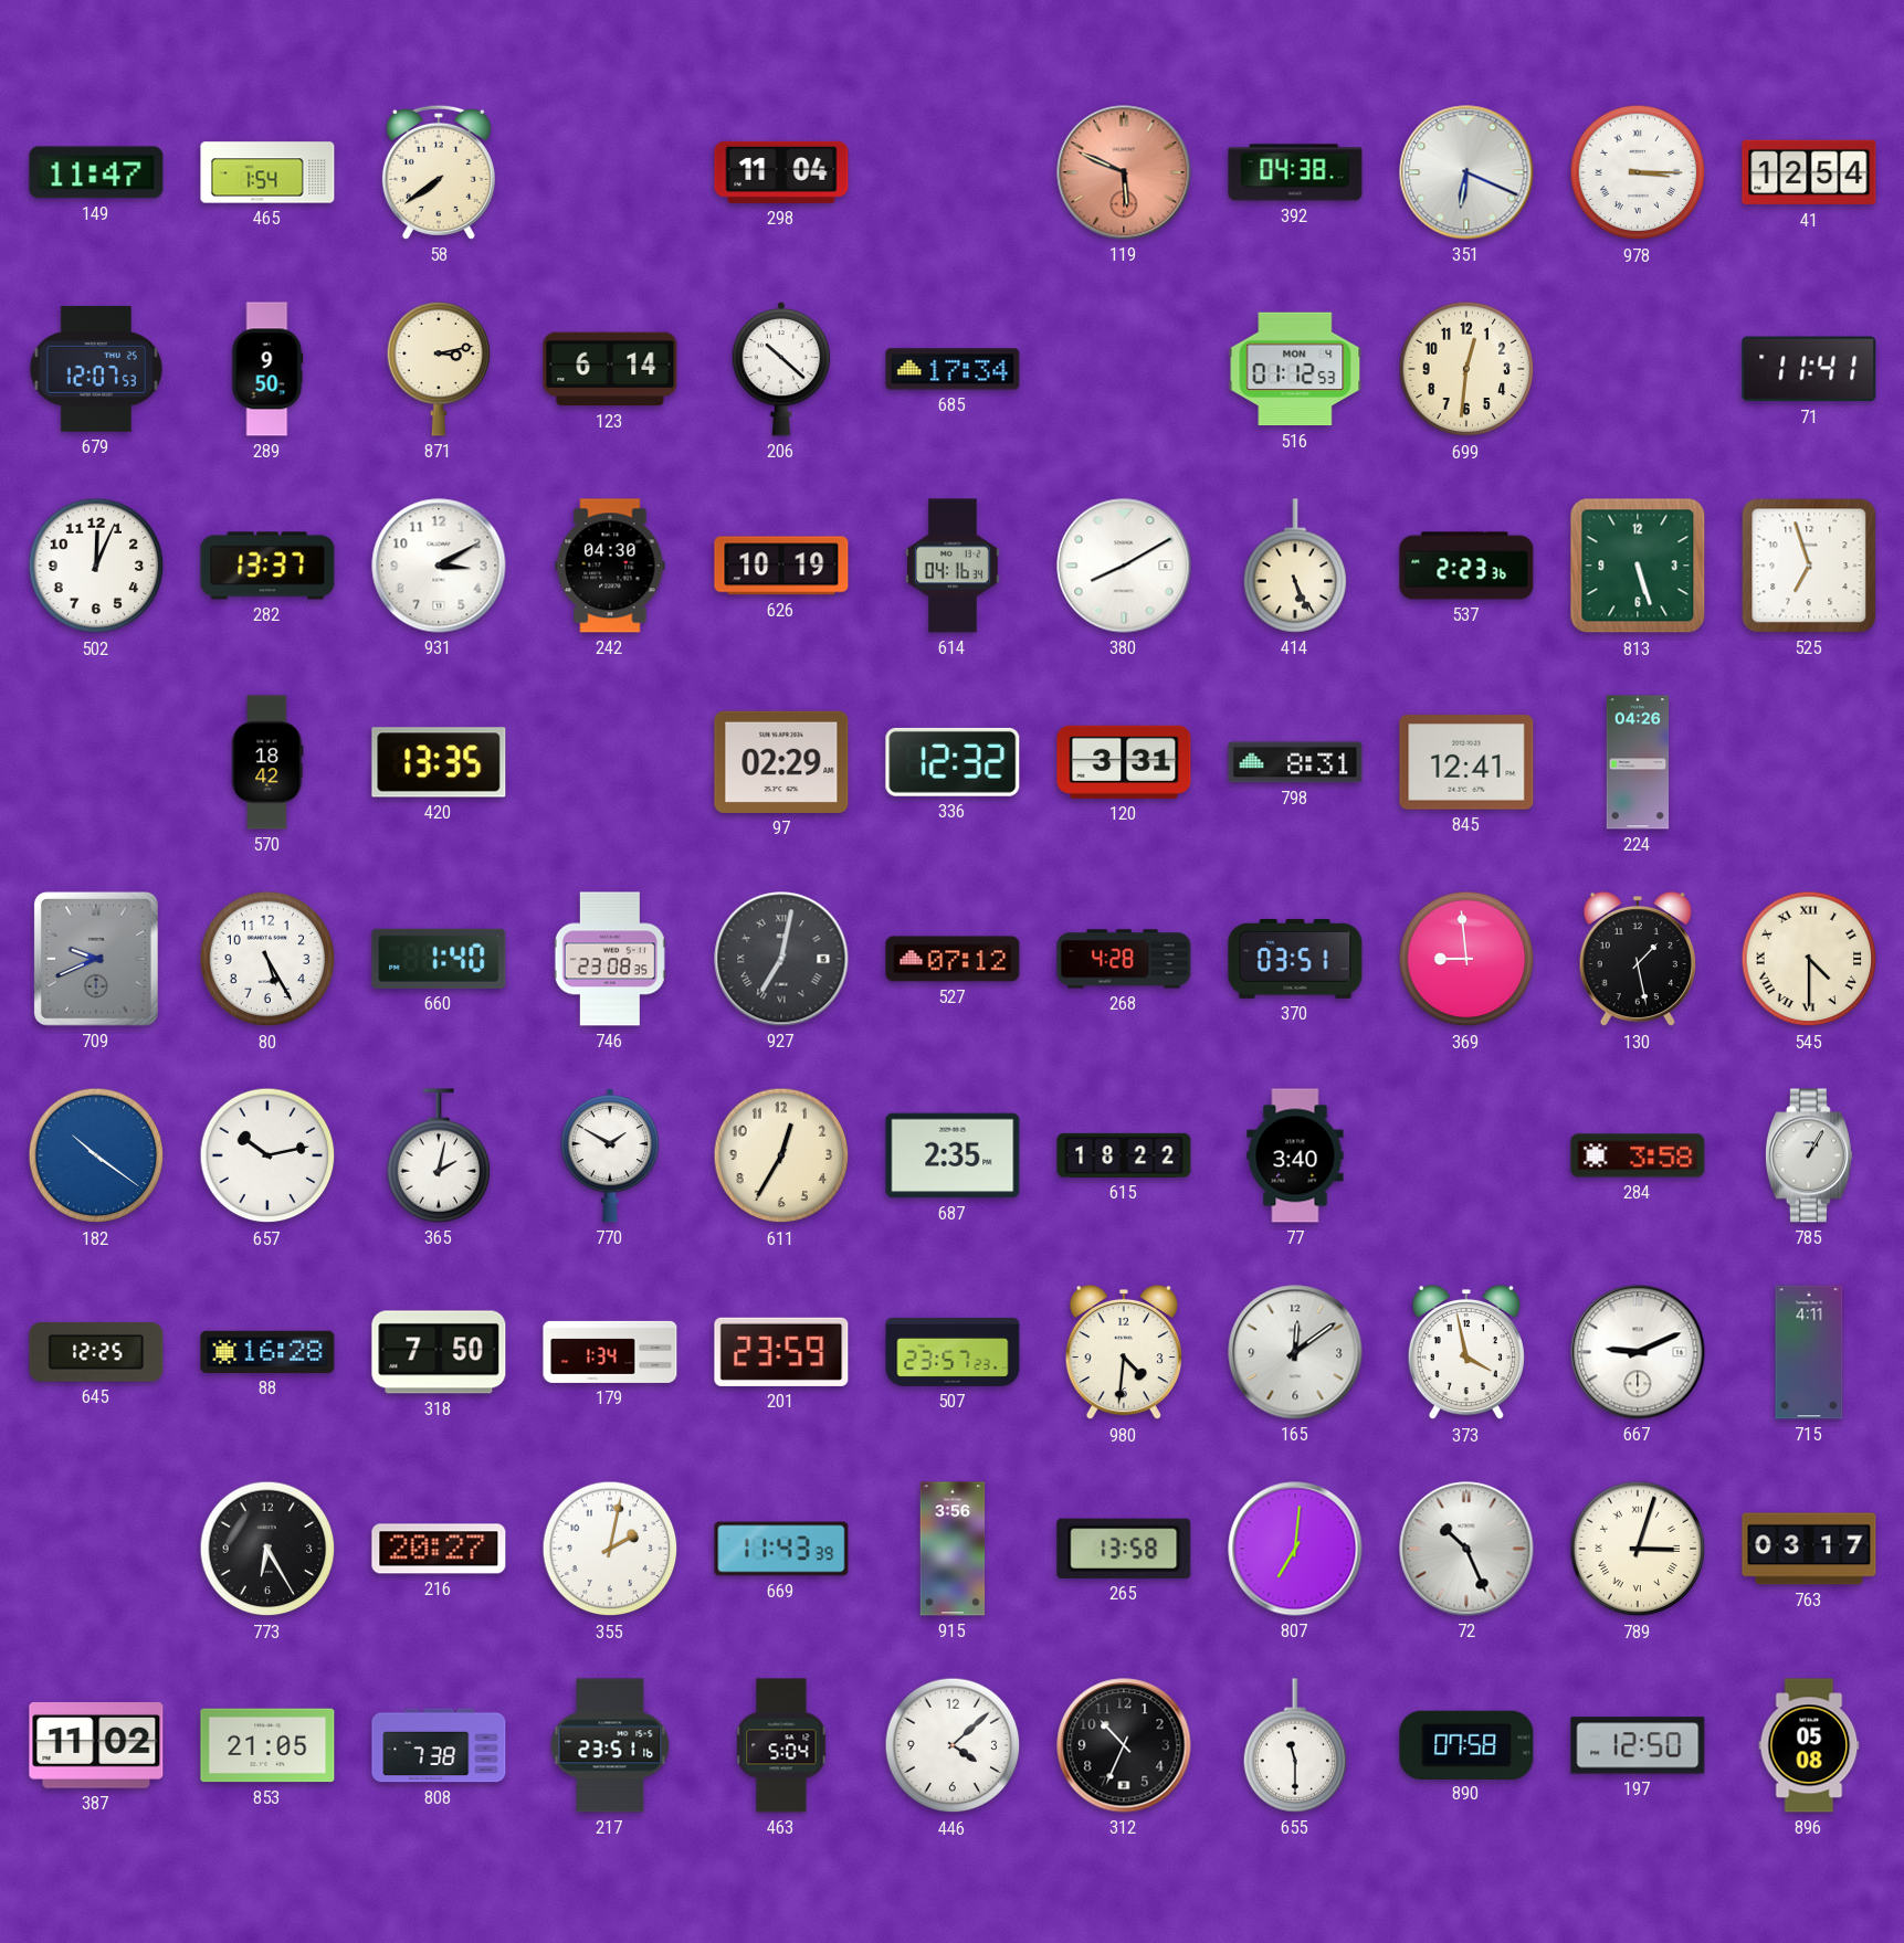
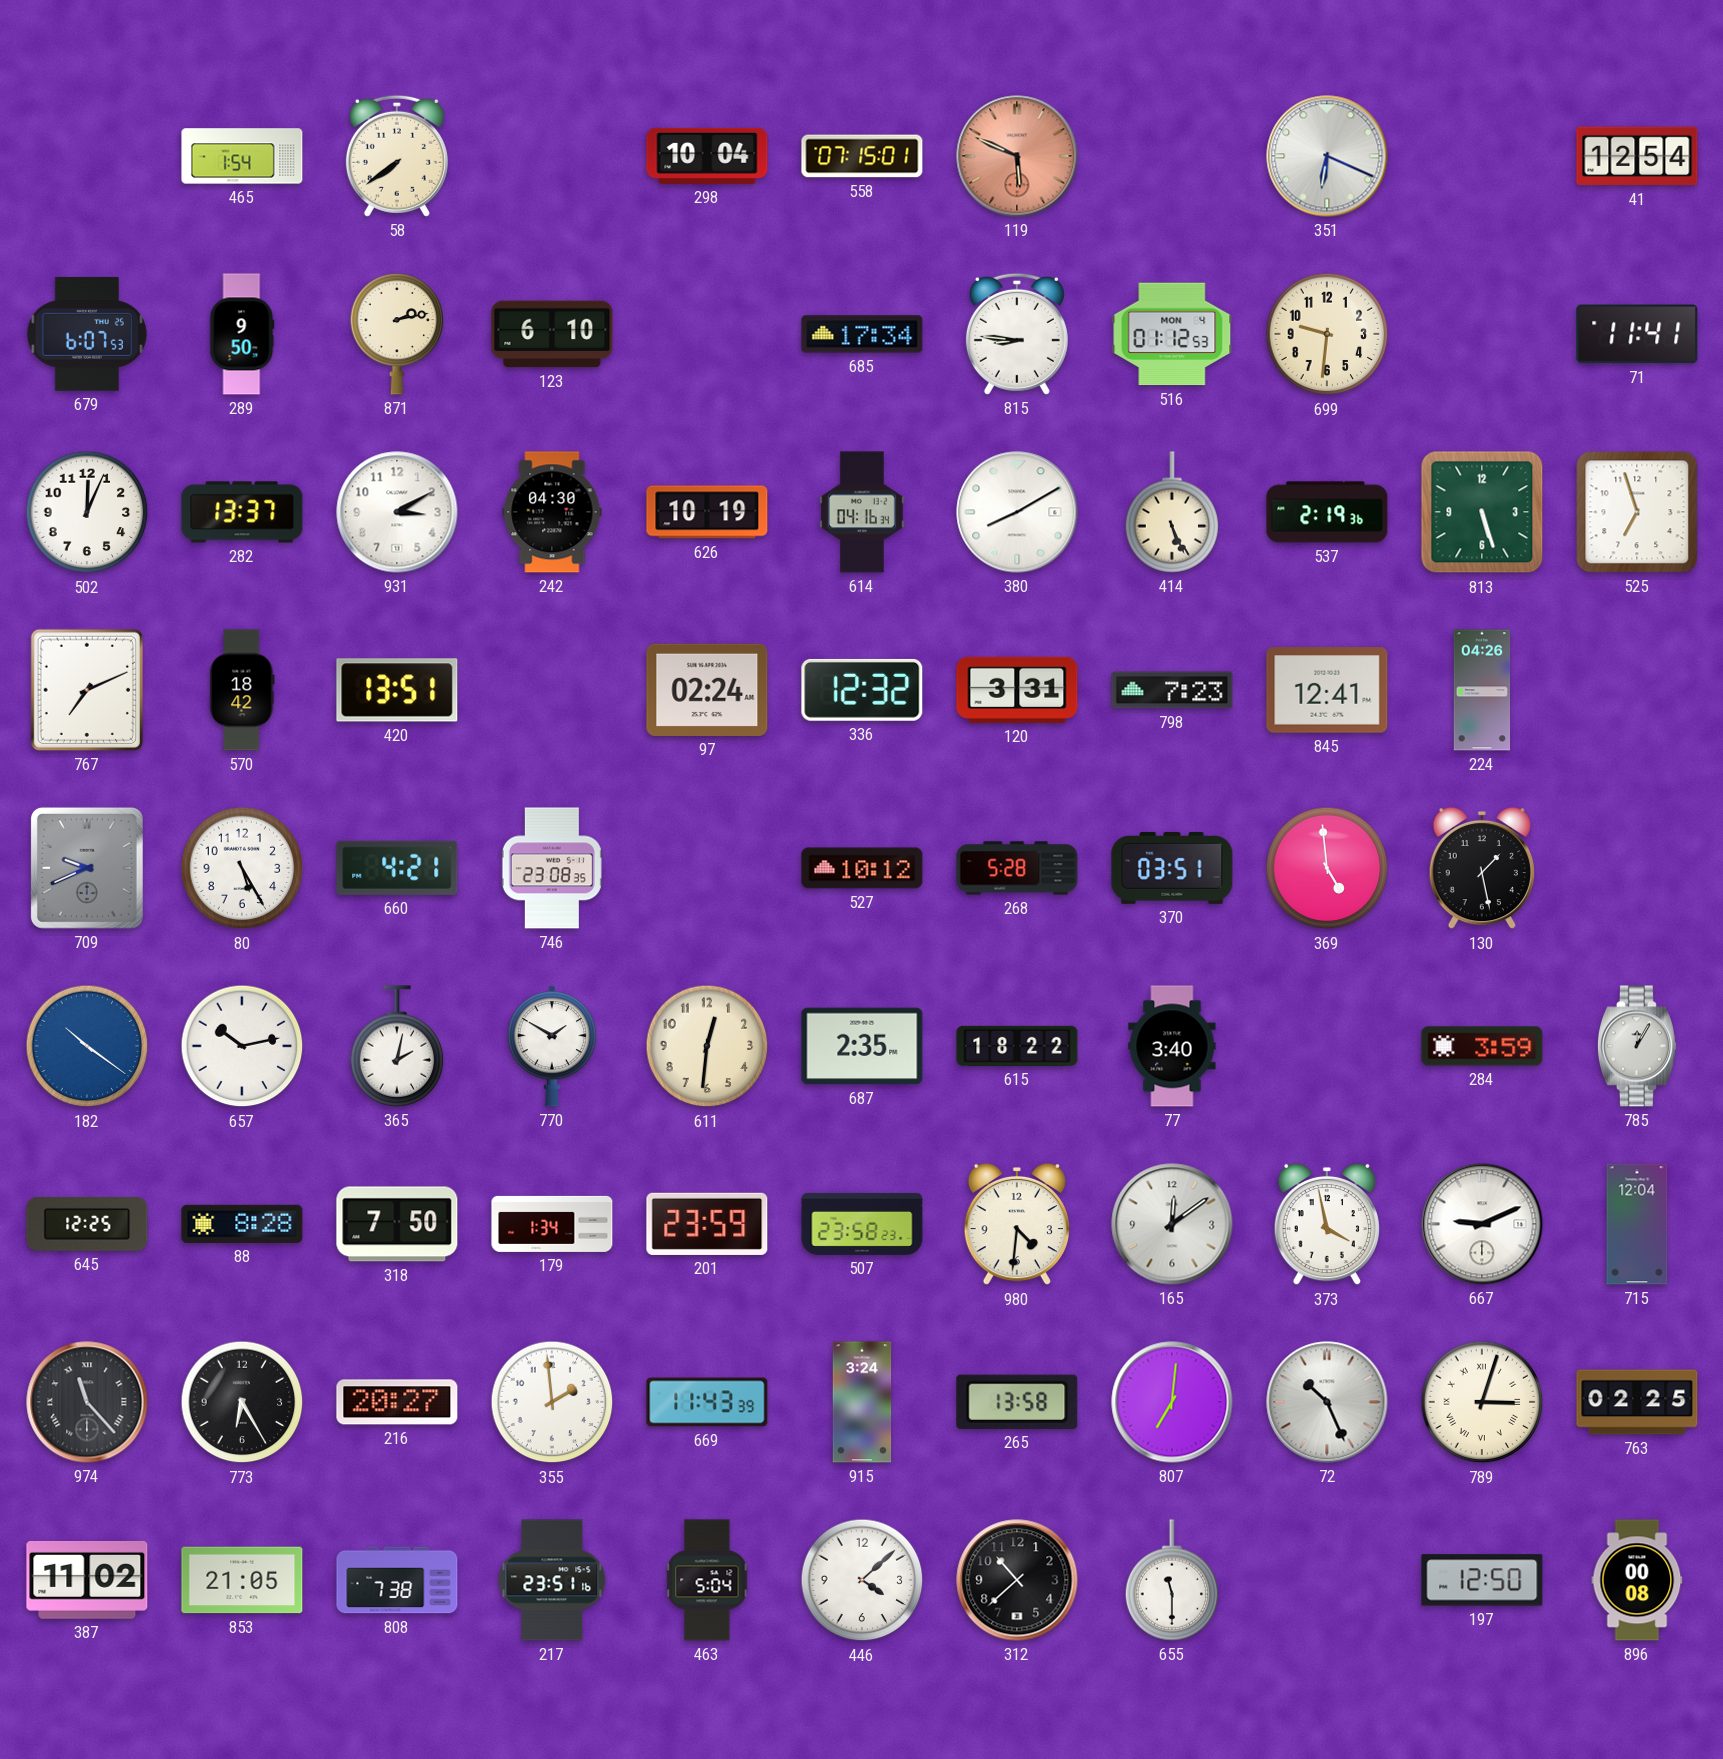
149: 11:47 -> none (96, 172)
298: 11:04 -> 10:04 (707, 156)
558: none -> 07:15 (862, 156)
392: 04:38 -> none (1295, 172)
978: 3:15 -> none (1638, 172)
679: 12:07 -> 6:07 (87, 334)
871: 3:13 -> 2:13 (397, 334)
123: 6:14 -> 6:10 (552, 334)
206: 10:22 -> none (781, 369)
815: none -> 8:46 (1017, 334)
699: 12:31 -> 9:31 (1327, 334)
537: 2:23 -> 2:19 (1327, 512)
767: none -> 7:11 (87, 690)
420: 13:35 -> 13:51 (397, 690)
97: 02:29 -> 02:24 (707, 690)
798: 8:31 -> 7:23 (1172, 690)
660: 1:40 -> 4:21 (397, 868)
927: 7:02 -> none (781, 959)
527: 07:12 -> 10:12 (862, 868)
268: 4:28 -> 5:28 (1017, 868)
369: 8:59 -> 4:59 (1327, 868)
545: 4:30 -> none (1809, 959)
611: 12:35 -> 12:31 (707, 1046)
284: 3:58 -> 3:59 (1482, 1046)
785: 1:05 -> 12:05 (1637, 1046)
88: 16:28 -> 8:28 (242, 1224)
507: 23:57 -> 23:58 (862, 1224)
715: 4:11 -> 12:04 (1637, 1224)
974: none -> 11:23 (87, 1402)
355: 2:02 -> 1:59 (552, 1402)
915: 3:56 -> 3:24 (862, 1402)
763: 03:17 -> 02:25 (1637, 1402)
312: 10:34 -> 10:38 (1017, 1580)
890: 07:58 -> none (1466, 1744)
896: 05:08 -> 00:08 (1637, 1580)
